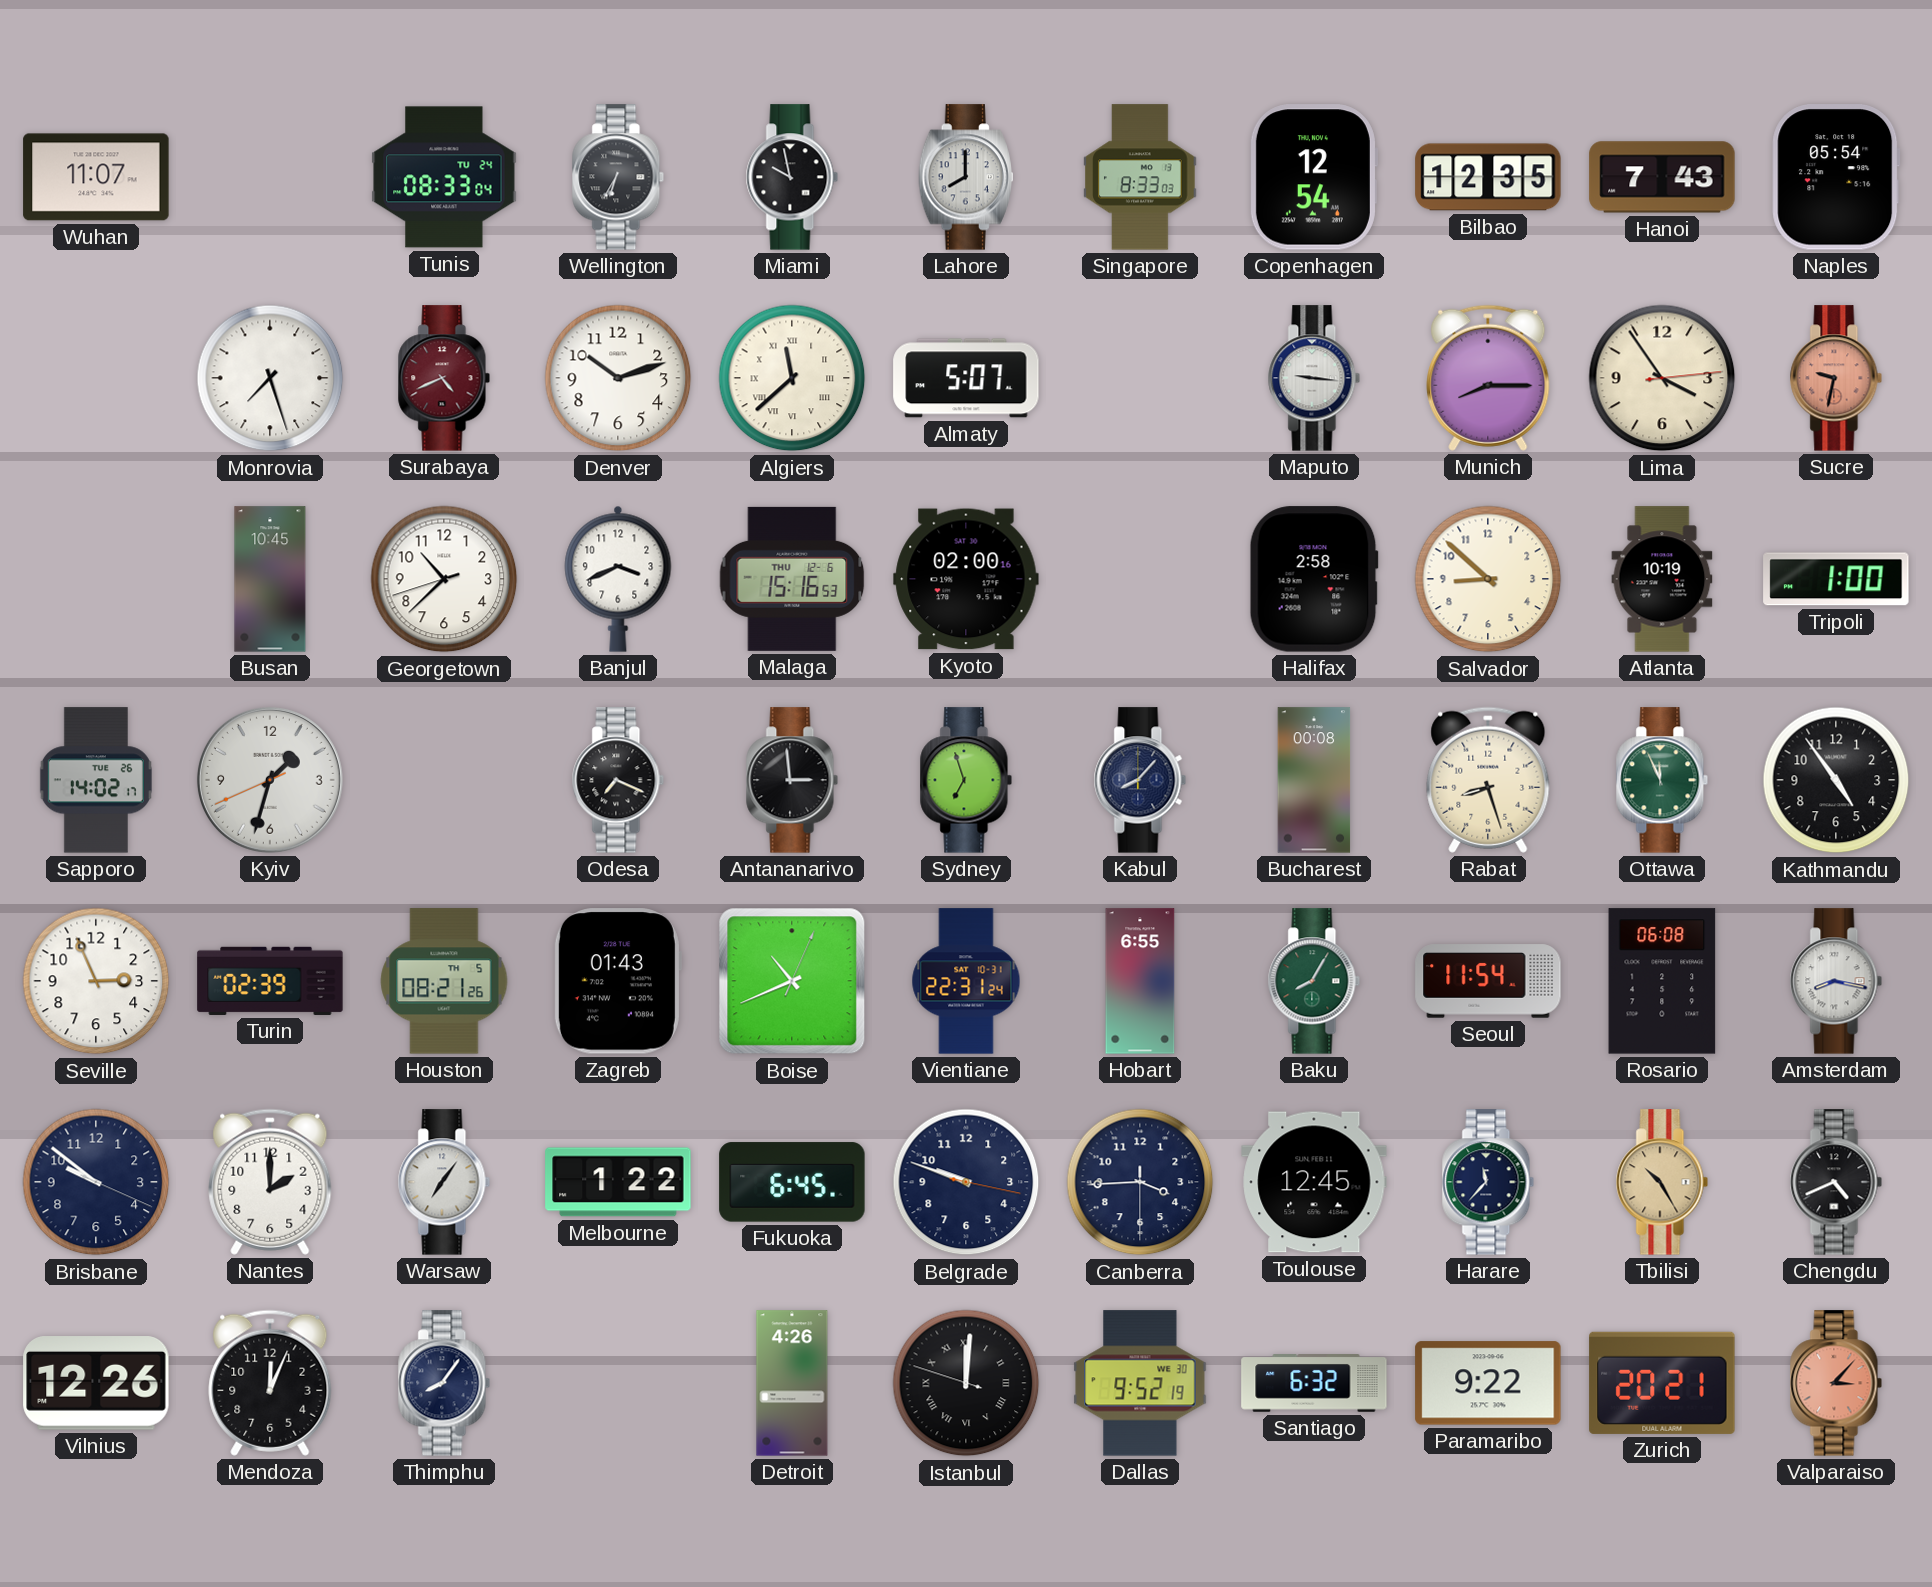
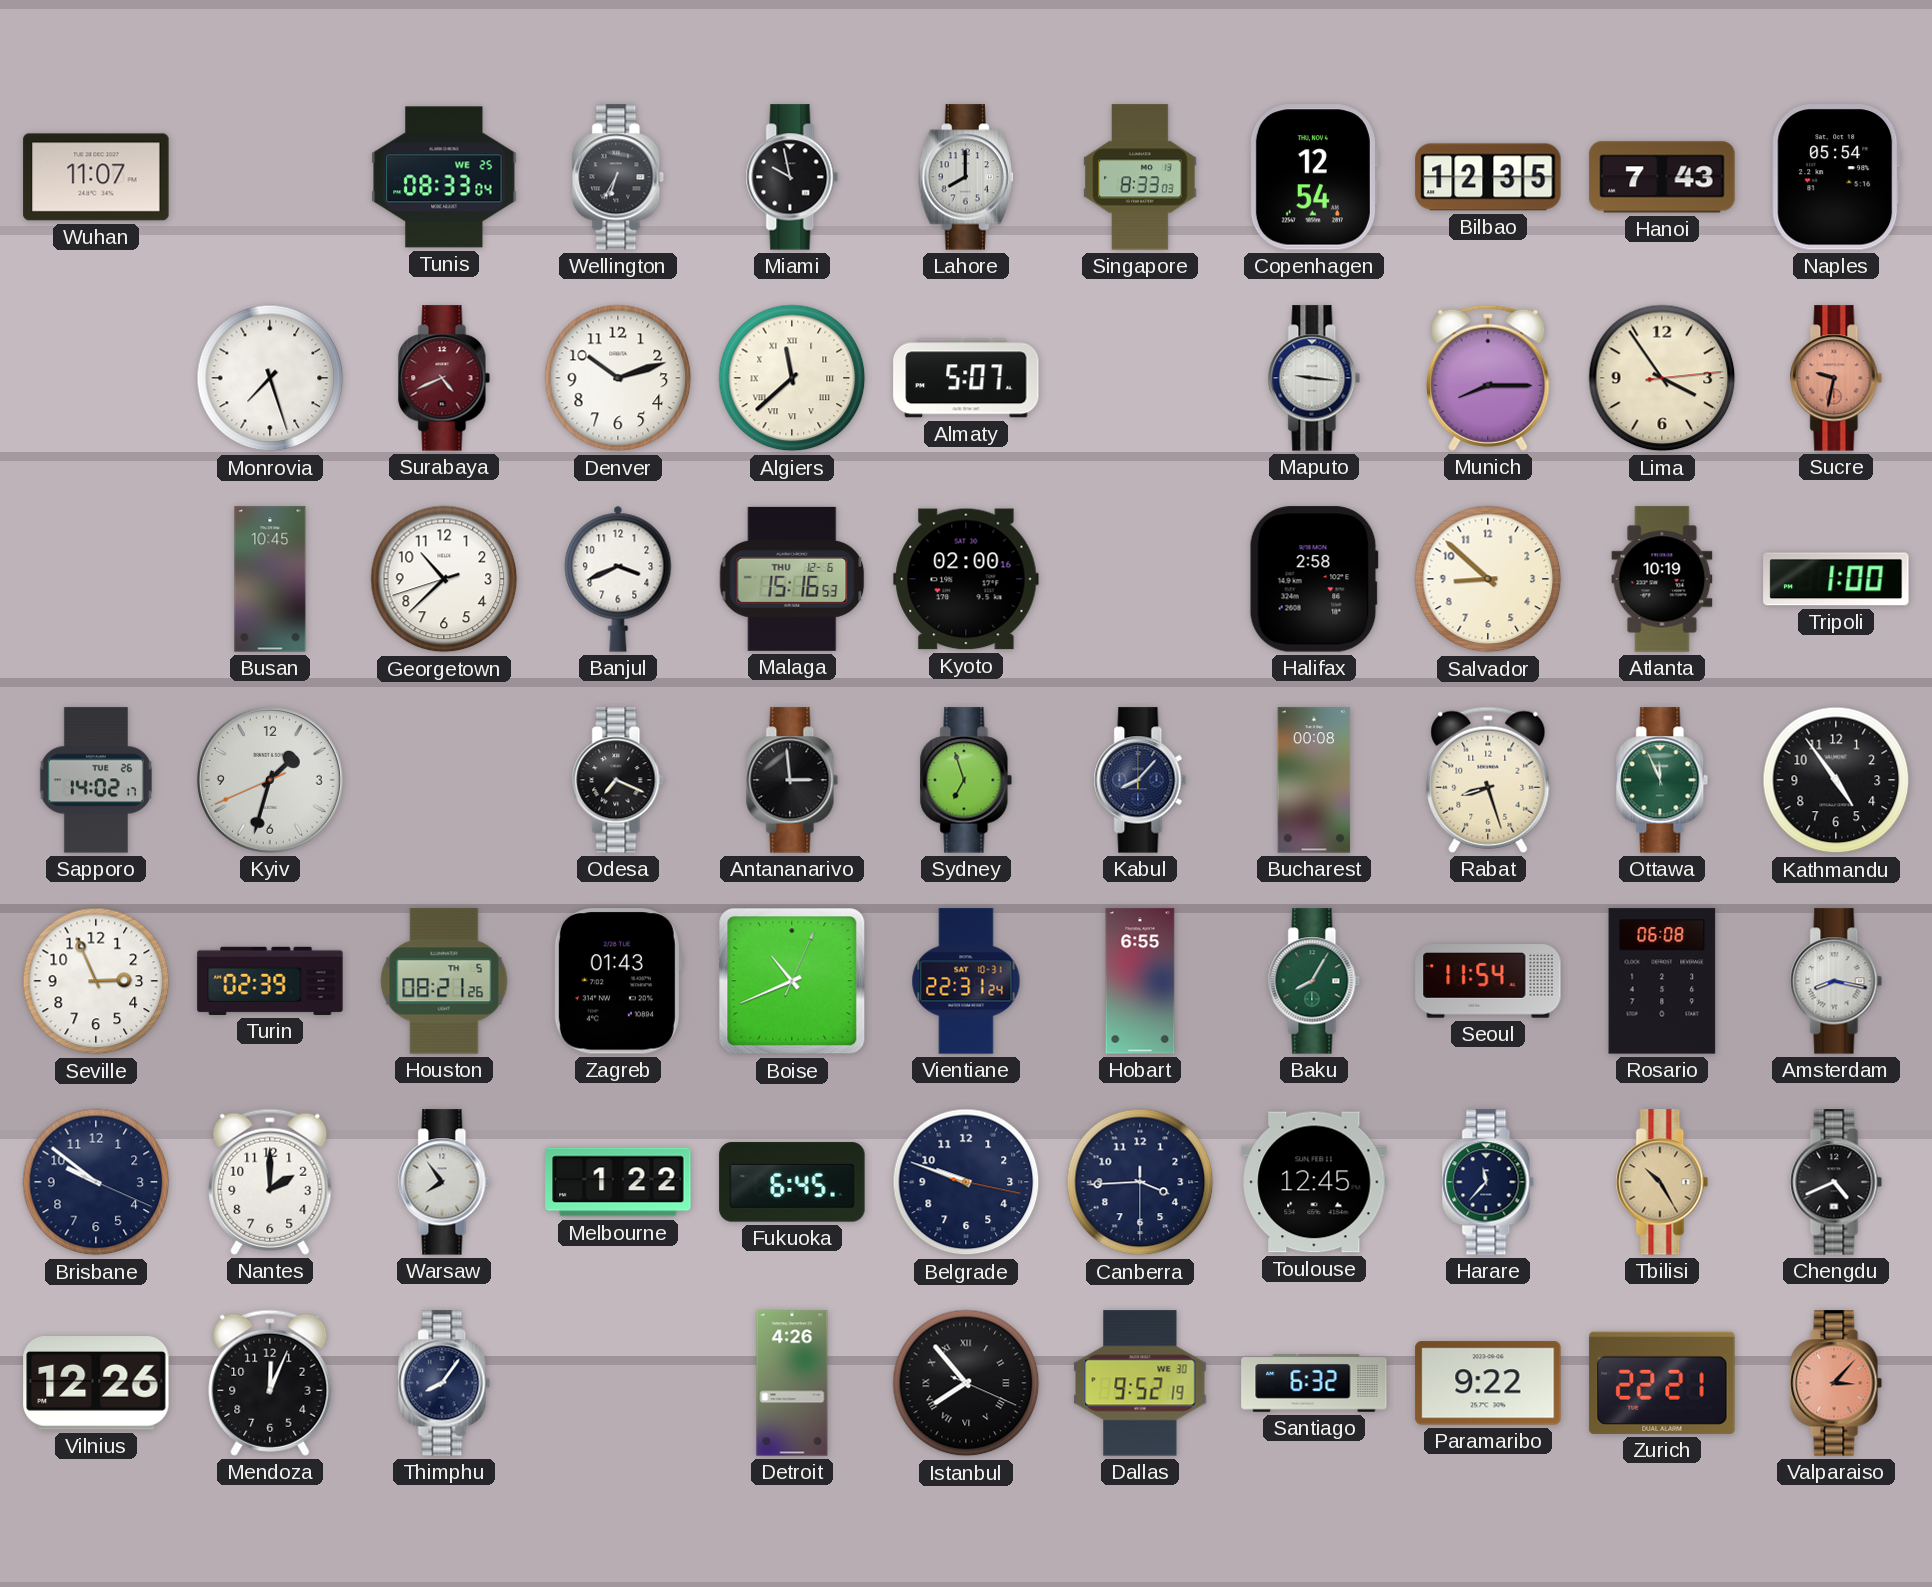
Tunis date: TU 24 -> WE 25 (444, 177)
Warsaw: 7:06 -> 7:54 (444, 1182)
Istanbul: 12:00 -> 7:53 (966, 1383)
Zurich: 20:21 -> 22:21 (1662, 1383)
